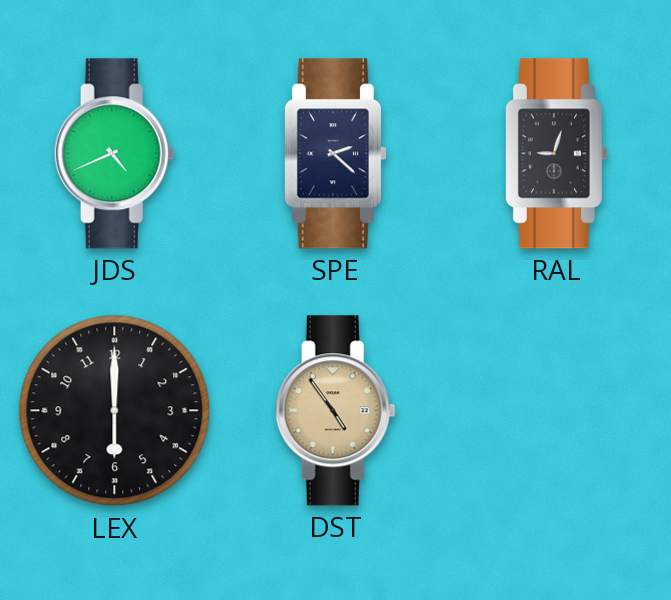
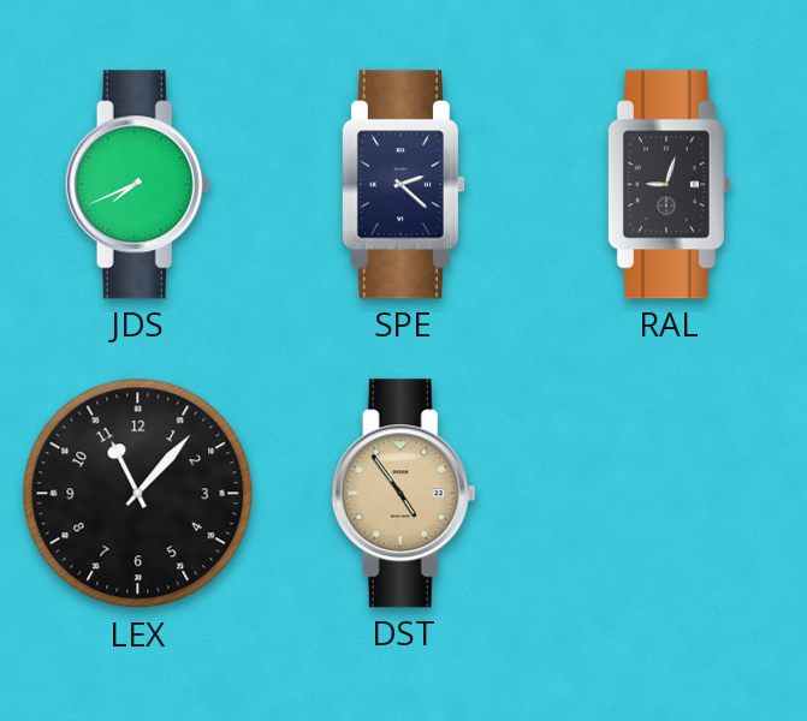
JDS: 4:41 -> 7:41 (137, 185)
LEX: 6:00 -> 11:07 (138, 494)
